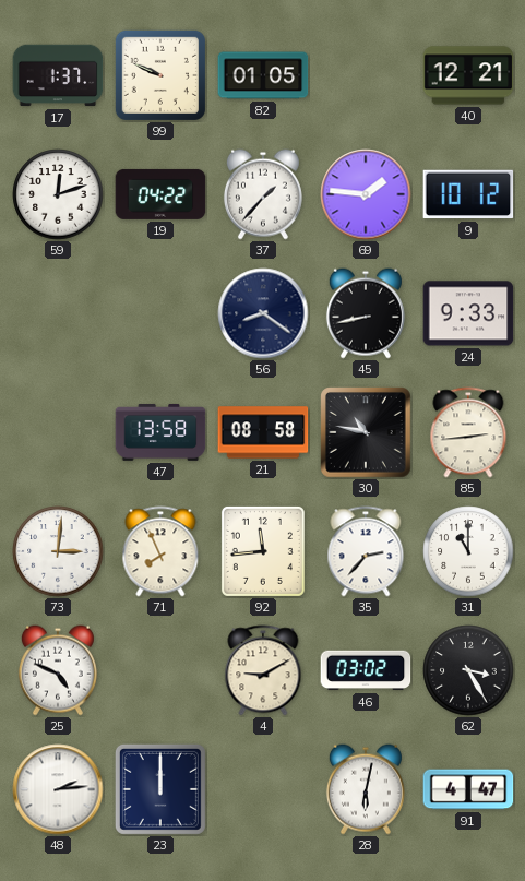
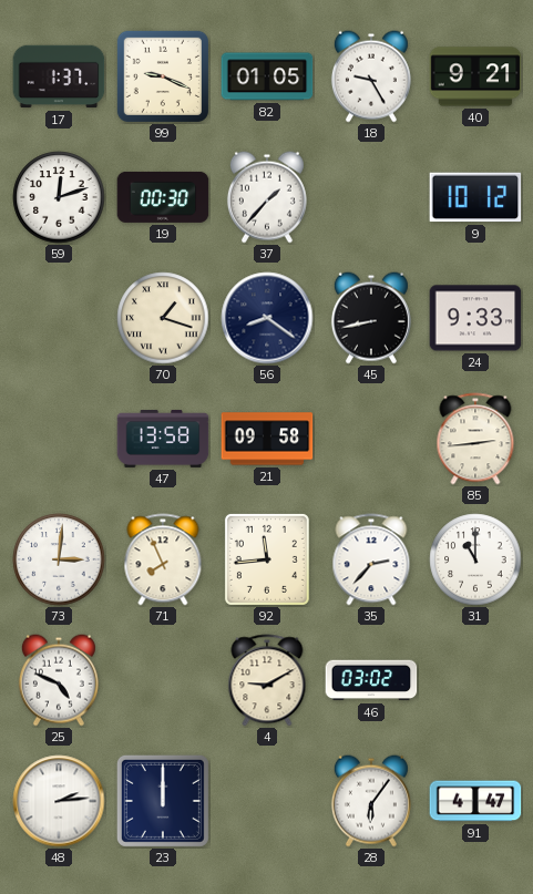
99: 9:49 -> 9:19 (163, 76)
18: none -> 9:25 (371, 76)
40: 12:21 -> 9:21 (475, 76)
19: 04:22 -> 00:30 (163, 197)
69: 1:46 -> none (366, 194)
70: none -> 1:18 (163, 318)
21: 08:58 -> 09:58 (267, 439)
30: 10:47 -> none (366, 432)
62: 3:25 -> none (468, 670)
28: 6:02 -> 6:06 (371, 801)
